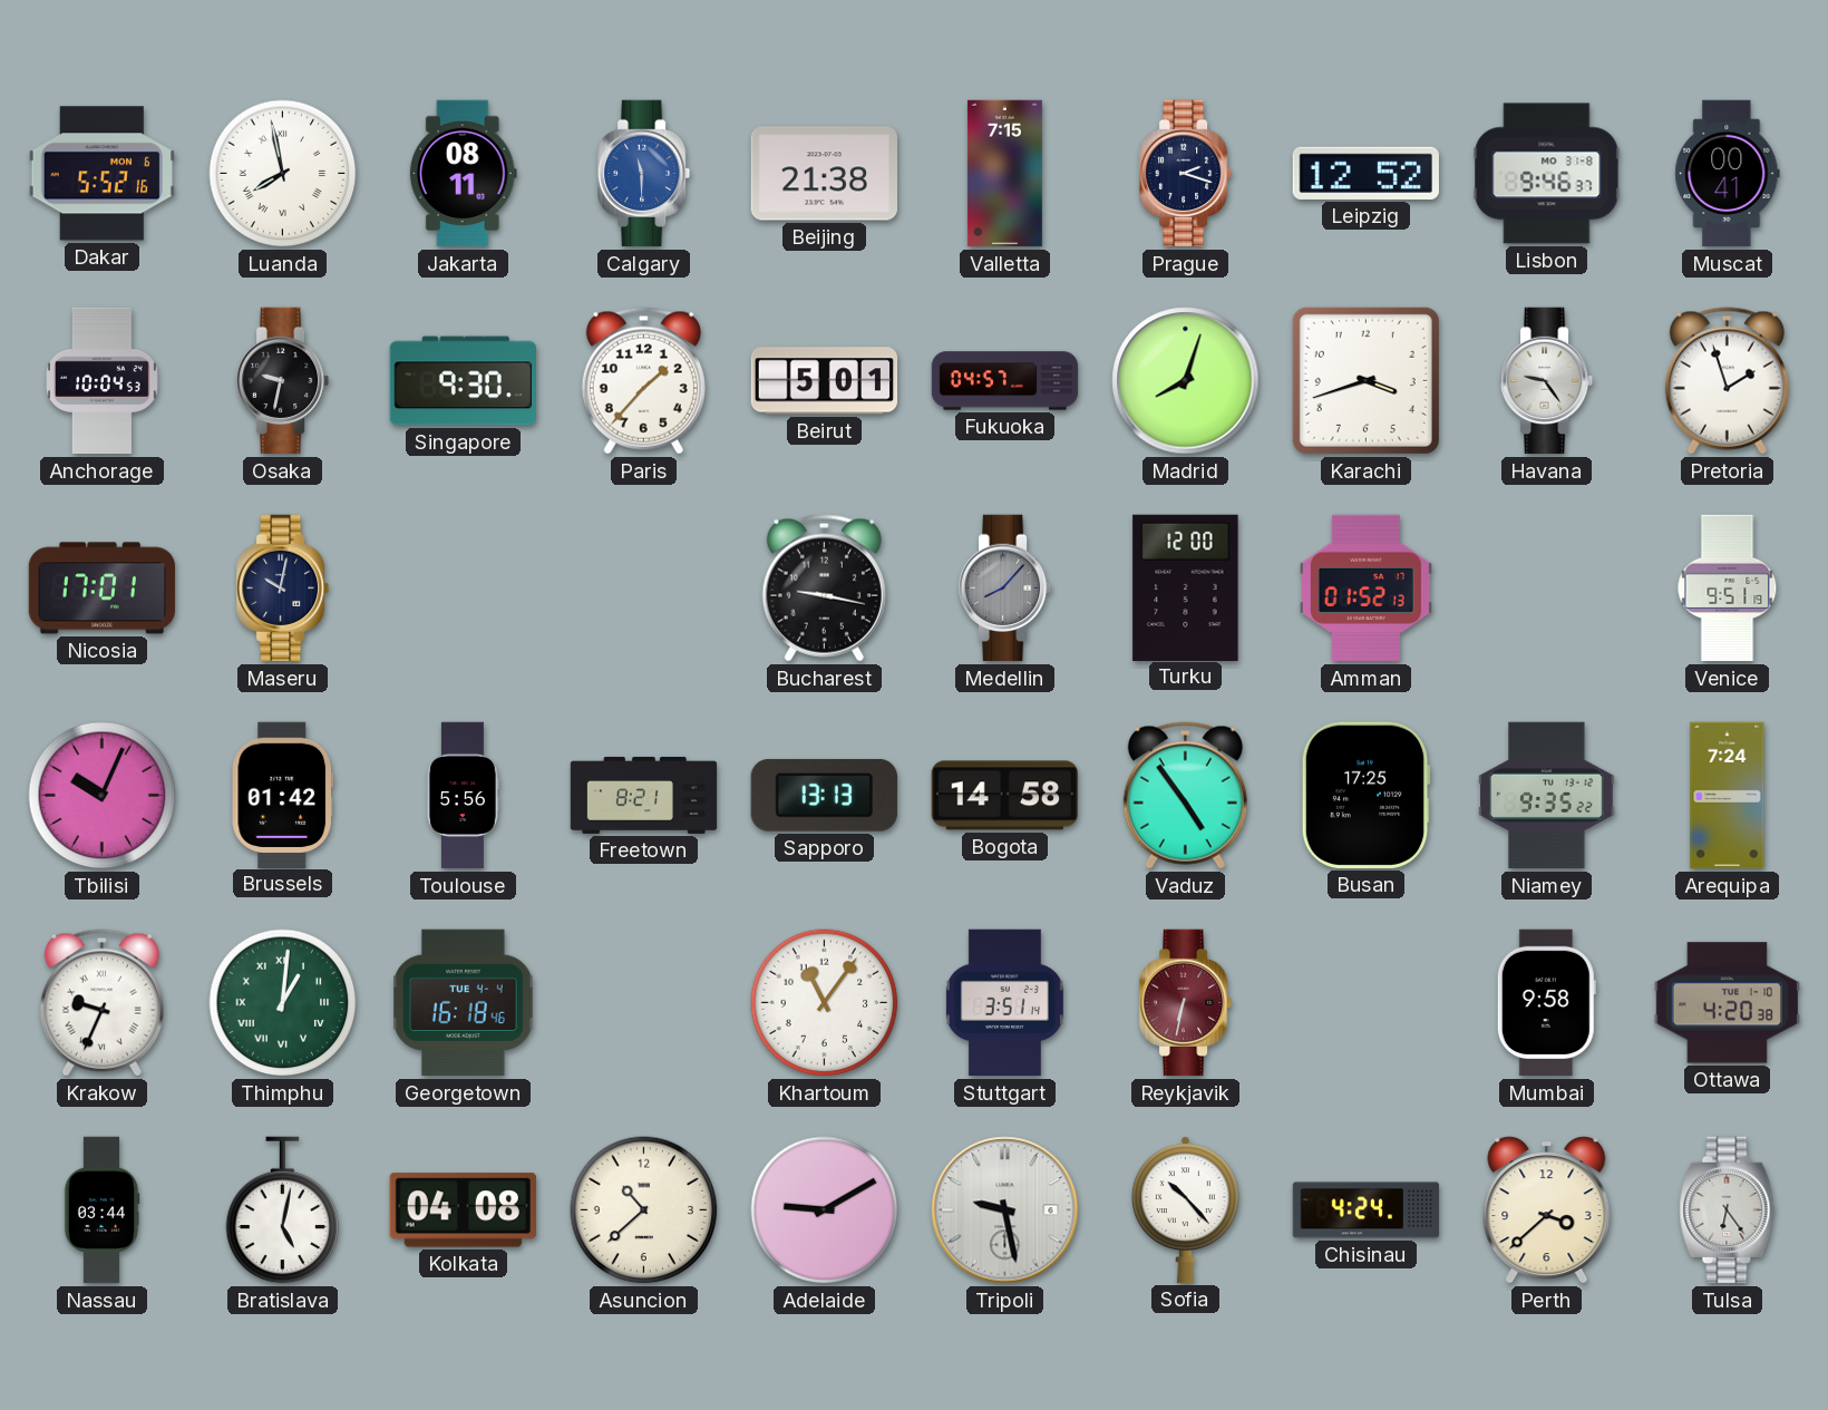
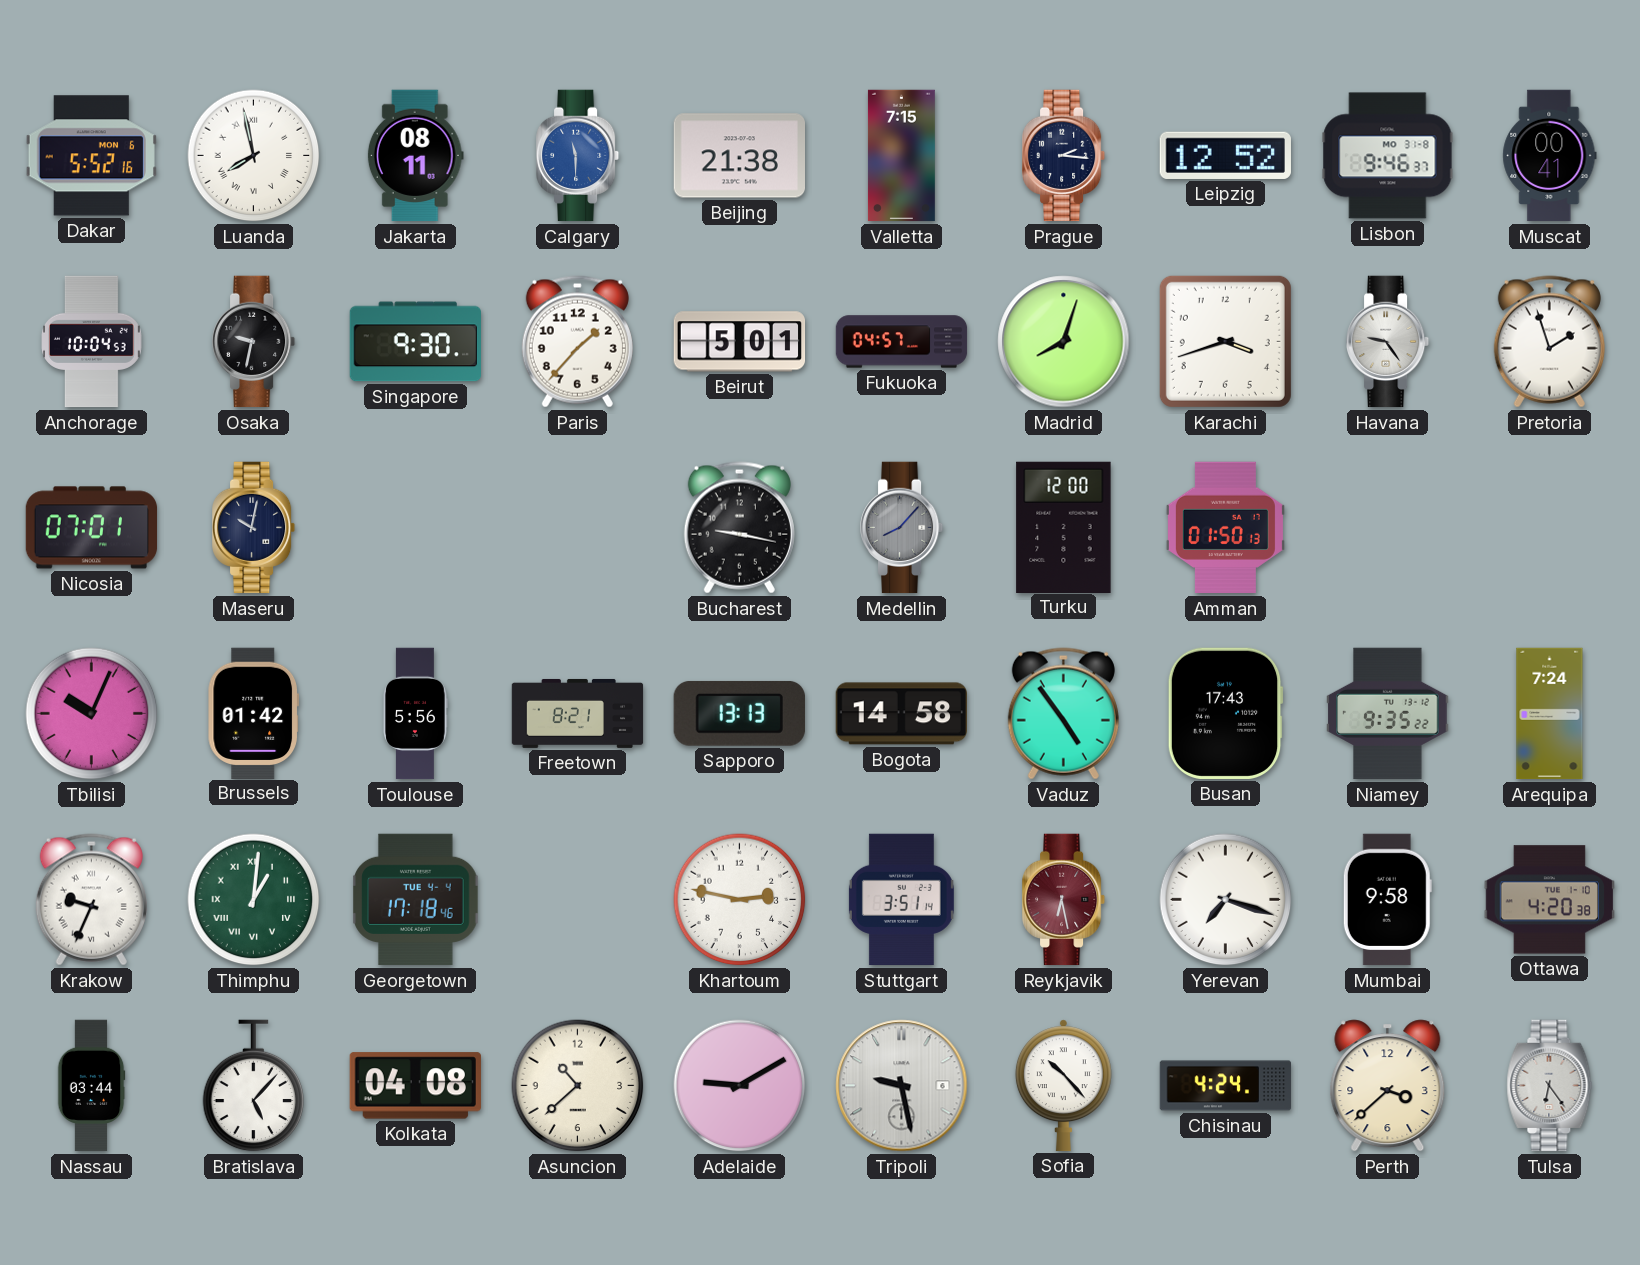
Prague: 2:18 -> 2:16 (1064, 156)
Nicosia: 17:01 -> 07:01 (92, 528)
Amman: 01:52 -> 01:50 (1225, 528)
Venice: 9:51 -> none (1728, 589)
Busan: 17:25 -> 17:43 (1225, 713)
Georgetown: 16:18 -> 17:18 (416, 900)
Khartoum: 11:06 -> 2:47 (740, 900)
Reykjavik: 6:32 -> 6:28 (1064, 900)
Yerevan: none -> 7:18 (1226, 900)
Bratislava: 5:02 -> 5:07 (254, 1086)
